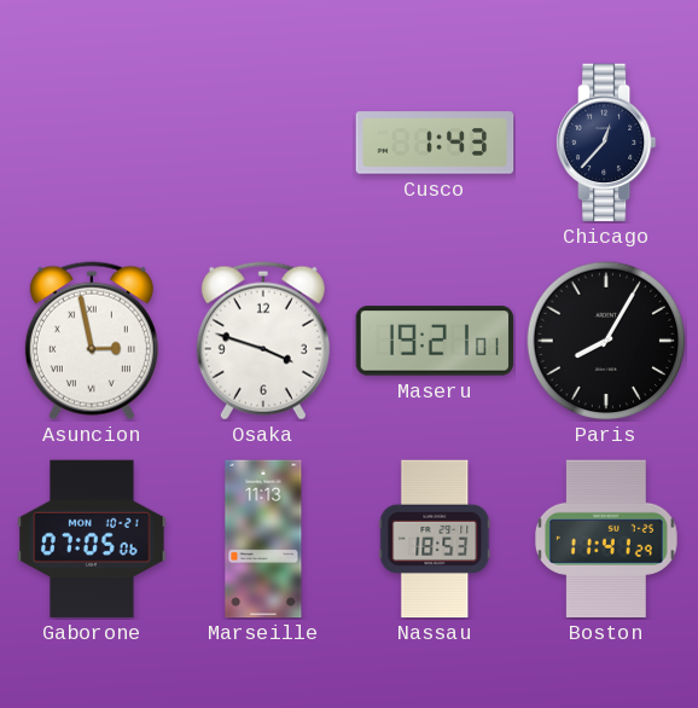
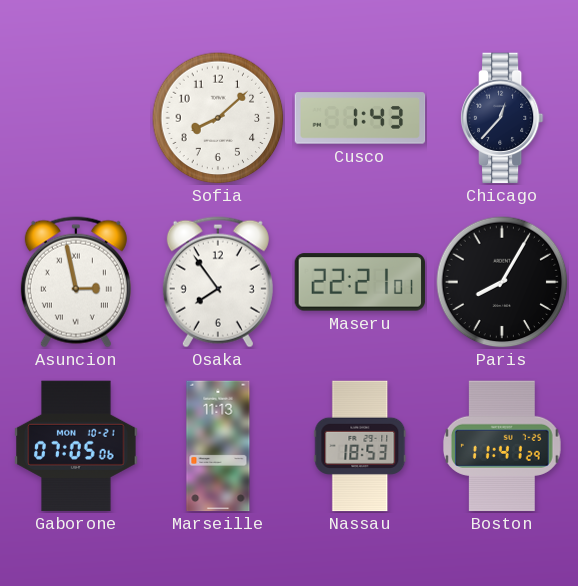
Sofia: none -> 8:08 (218, 118)
Osaka: 3:48 -> 7:54 (218, 282)
Maseru: 19:21 -> 22:21 (360, 282)
